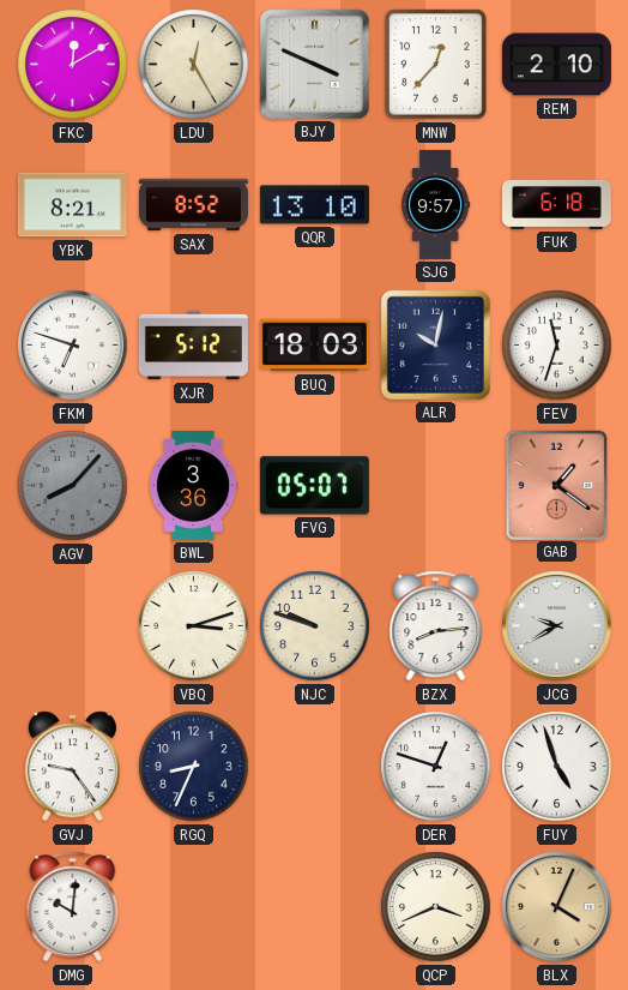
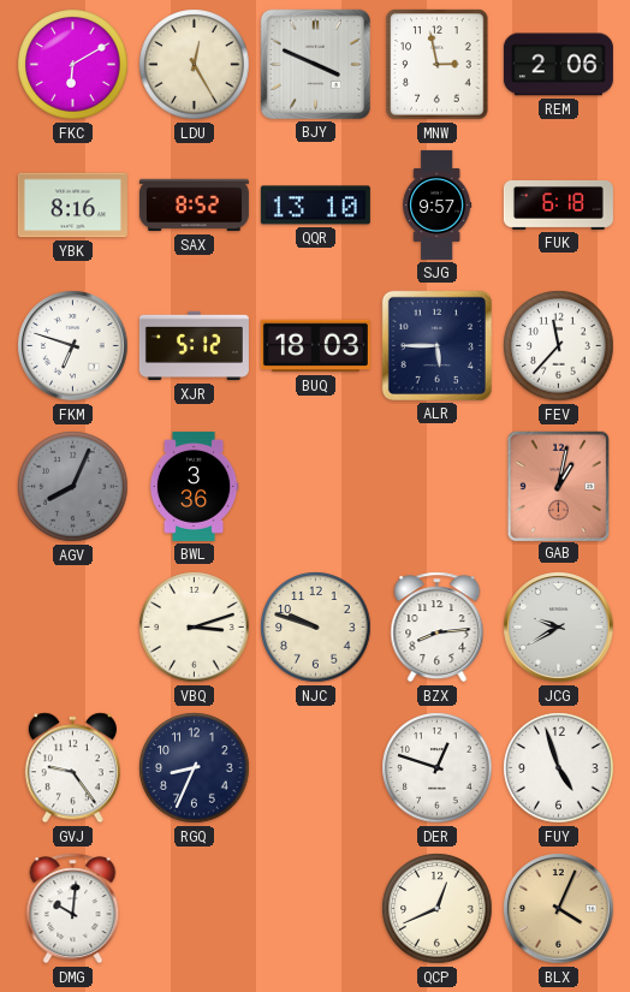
FKC: 12:10 -> 6:10 (73, 65)
MNW: 12:37 -> 2:58 (438, 65)
REM: 2:10 -> 2:06 (558, 65)
YBK: 8:21 -> 8:16 (72, 206)
ALR: 10:02 -> 5:45 (436, 345)
FEV: 11:33 -> 11:37 (559, 346)
AGV: 8:07 -> 8:04 (73, 487)
FVG: 05:07 -> none (314, 486)
GAB: 1:21 -> 1:02 (558, 486)
QCP: 3:41 -> 12:41 (438, 909)
